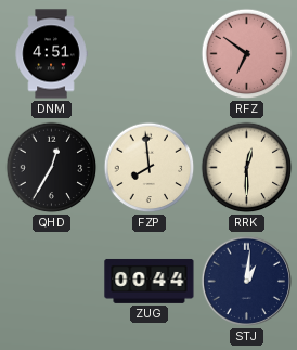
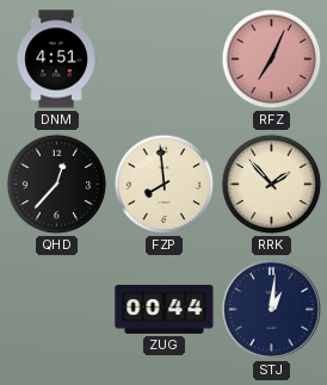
RFZ: 6:51 -> 7:04 (272, 60)
QHD: 12:35 -> 12:37 (57, 185)
RRK: 12:30 -> 1:53 (272, 185)
